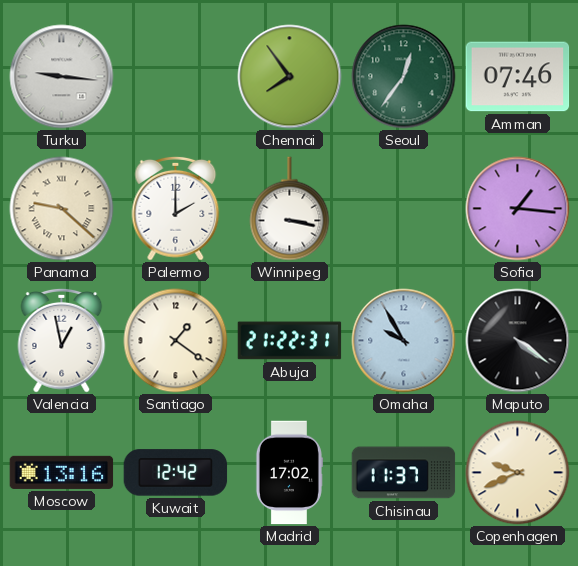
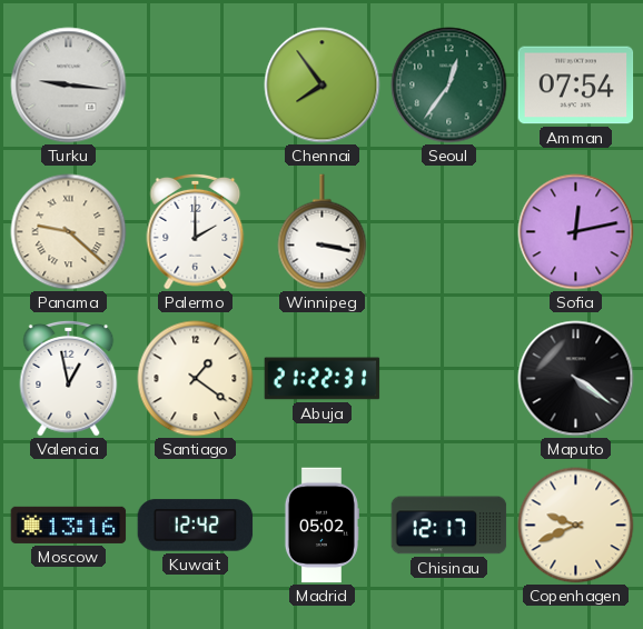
Amman: 07:46 -> 07:54 (576, 86)
Sofia: 1:16 -> 12:13 (576, 232)
Omaha: 9:55 -> none (404, 341)
Madrid: 17:02 -> 05:02 (321, 526)
Chisinau: 11:37 -> 12:17 (449, 526)
